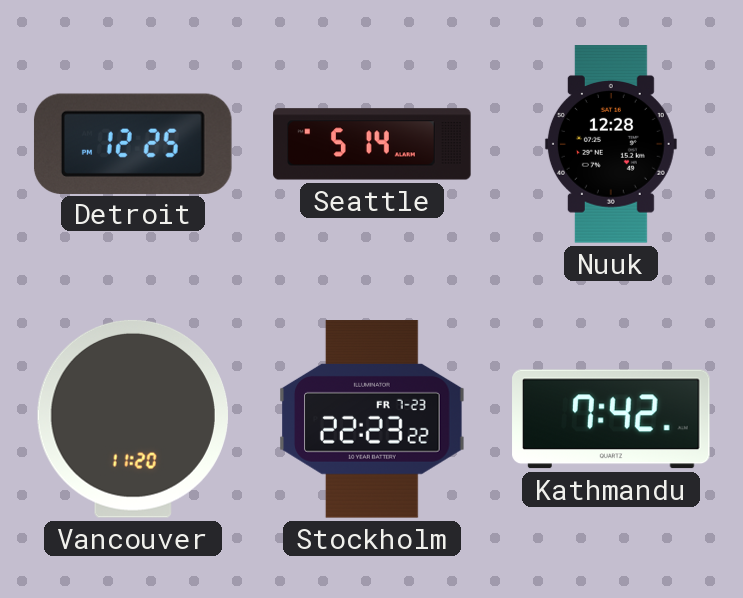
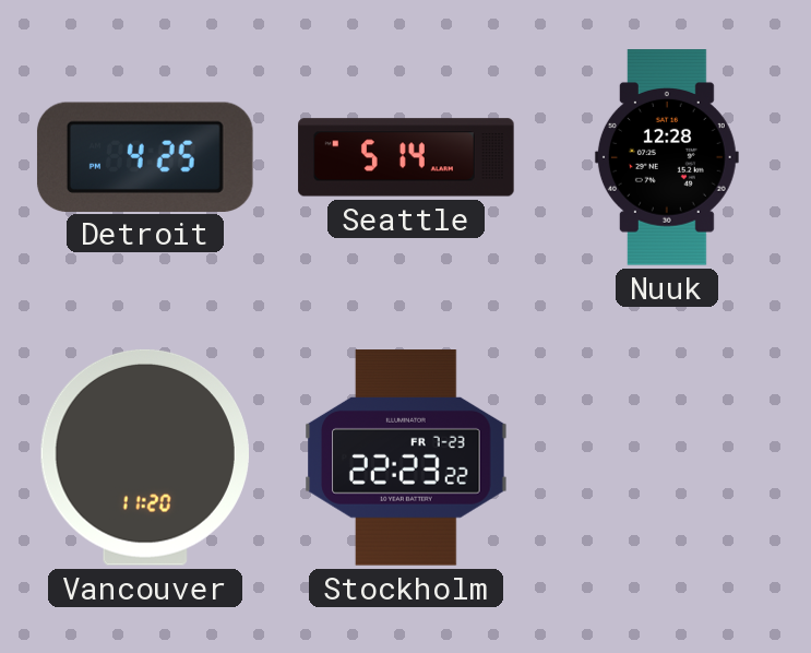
Detroit: 12:25 -> 4:25 (145, 156)
Kathmandu: 7:42 -> none (611, 419)
